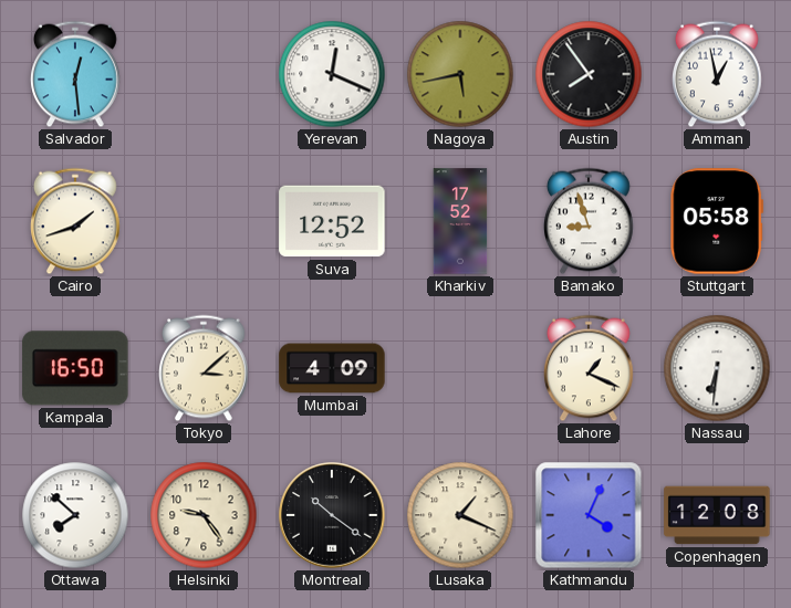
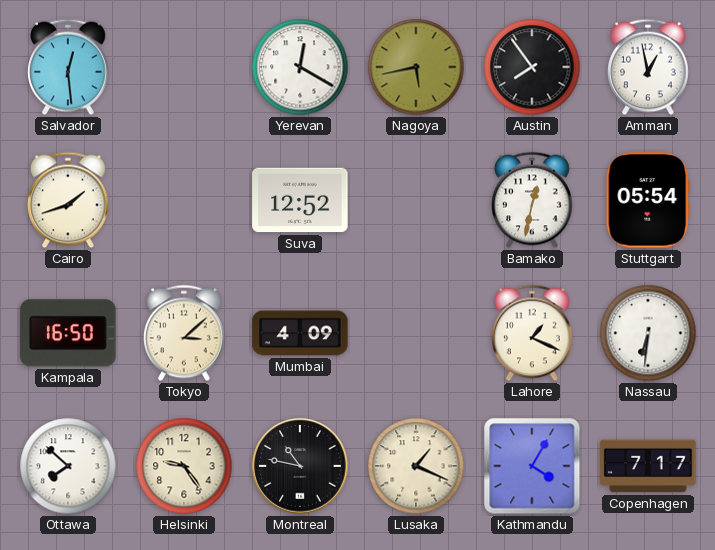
Yerevan: 12:19 -> 12:20 (300, 67)
Kharkiv: 17:52 -> none (460, 221)
Bamako: 8:57 -> 12:32 (533, 200)
Stuttgart: 05:58 -> 05:54 (648, 200)
Montreal: 10:21 -> 10:47 (300, 466)
Kathmandu: 4:04 -> 4:05 (532, 466)
Copenhagen: 12:08 -> 7:17 (648, 466)
